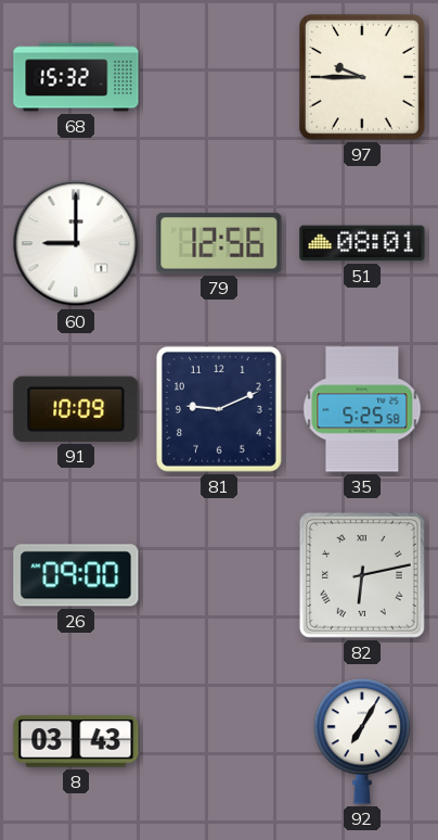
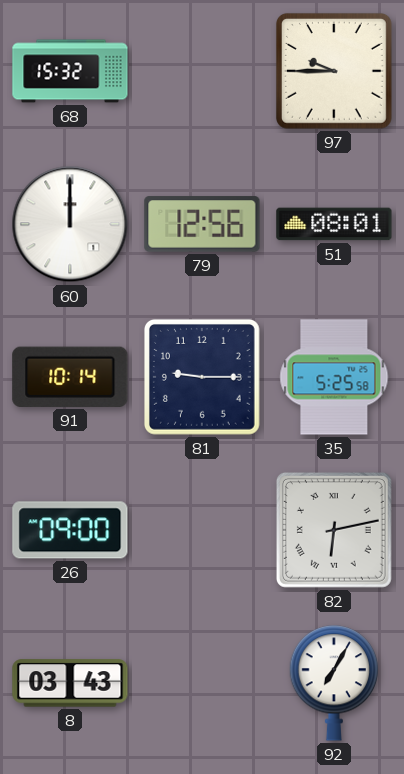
60: 9:00 -> 12:00 (70, 224)
91: 10:09 -> 10:14 (70, 377)
81: 9:11 -> 9:15 (202, 377)
